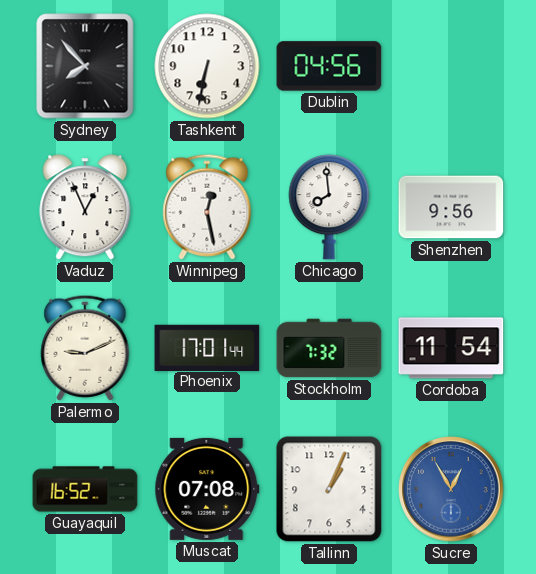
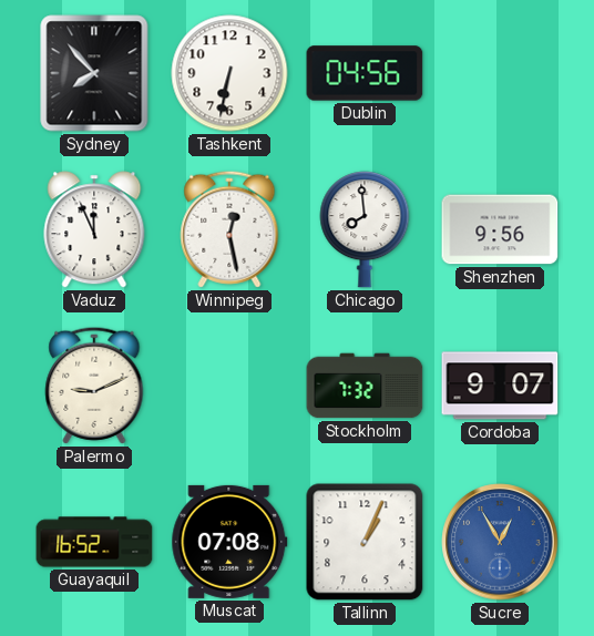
Vaduz: 12:56 -> 11:56 (94, 229)
Phoenix: 17:01 -> none (207, 347)
Cordoba: 11:54 -> 9:07 (500, 386)
